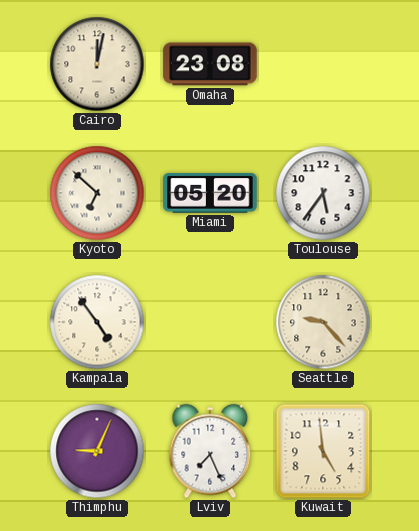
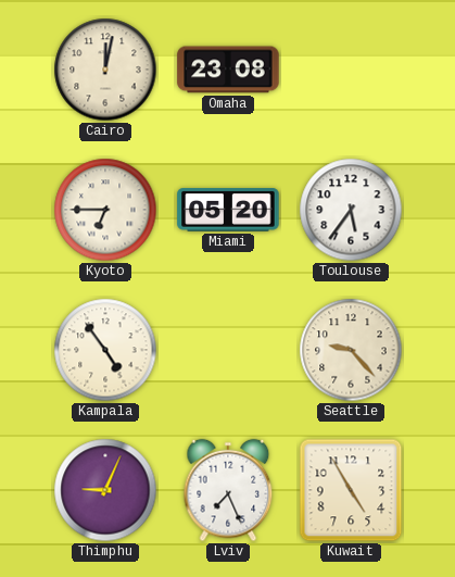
Kyoto: 6:52 -> 6:45 (105, 210)
Kuwait: 4:59 -> 4:55 (351, 490)
